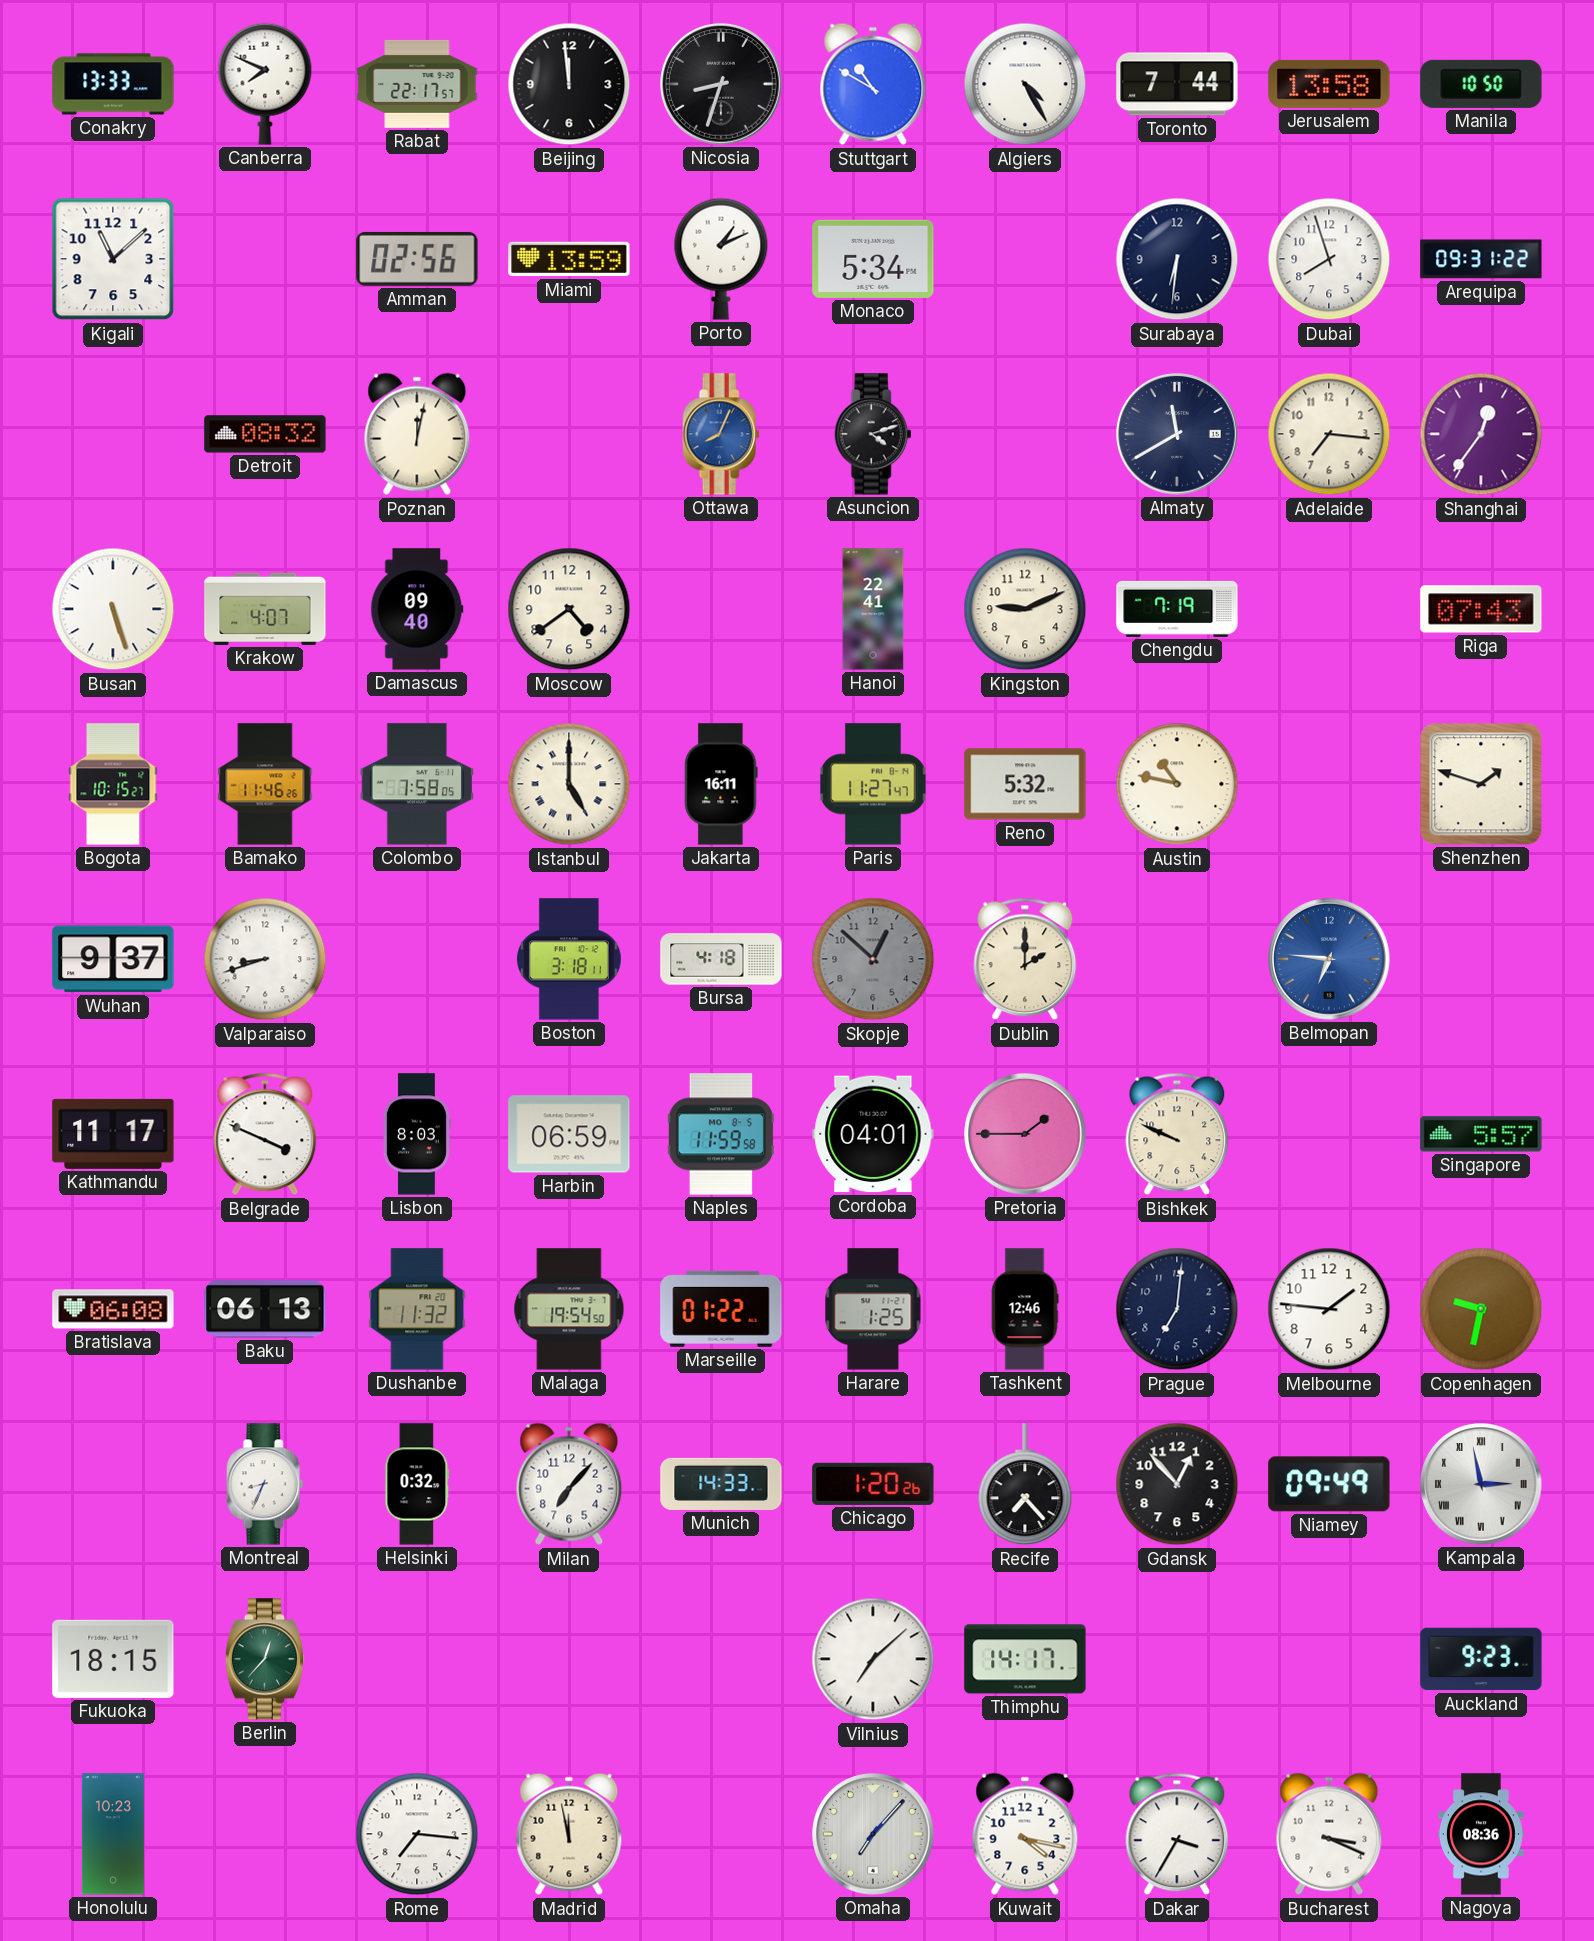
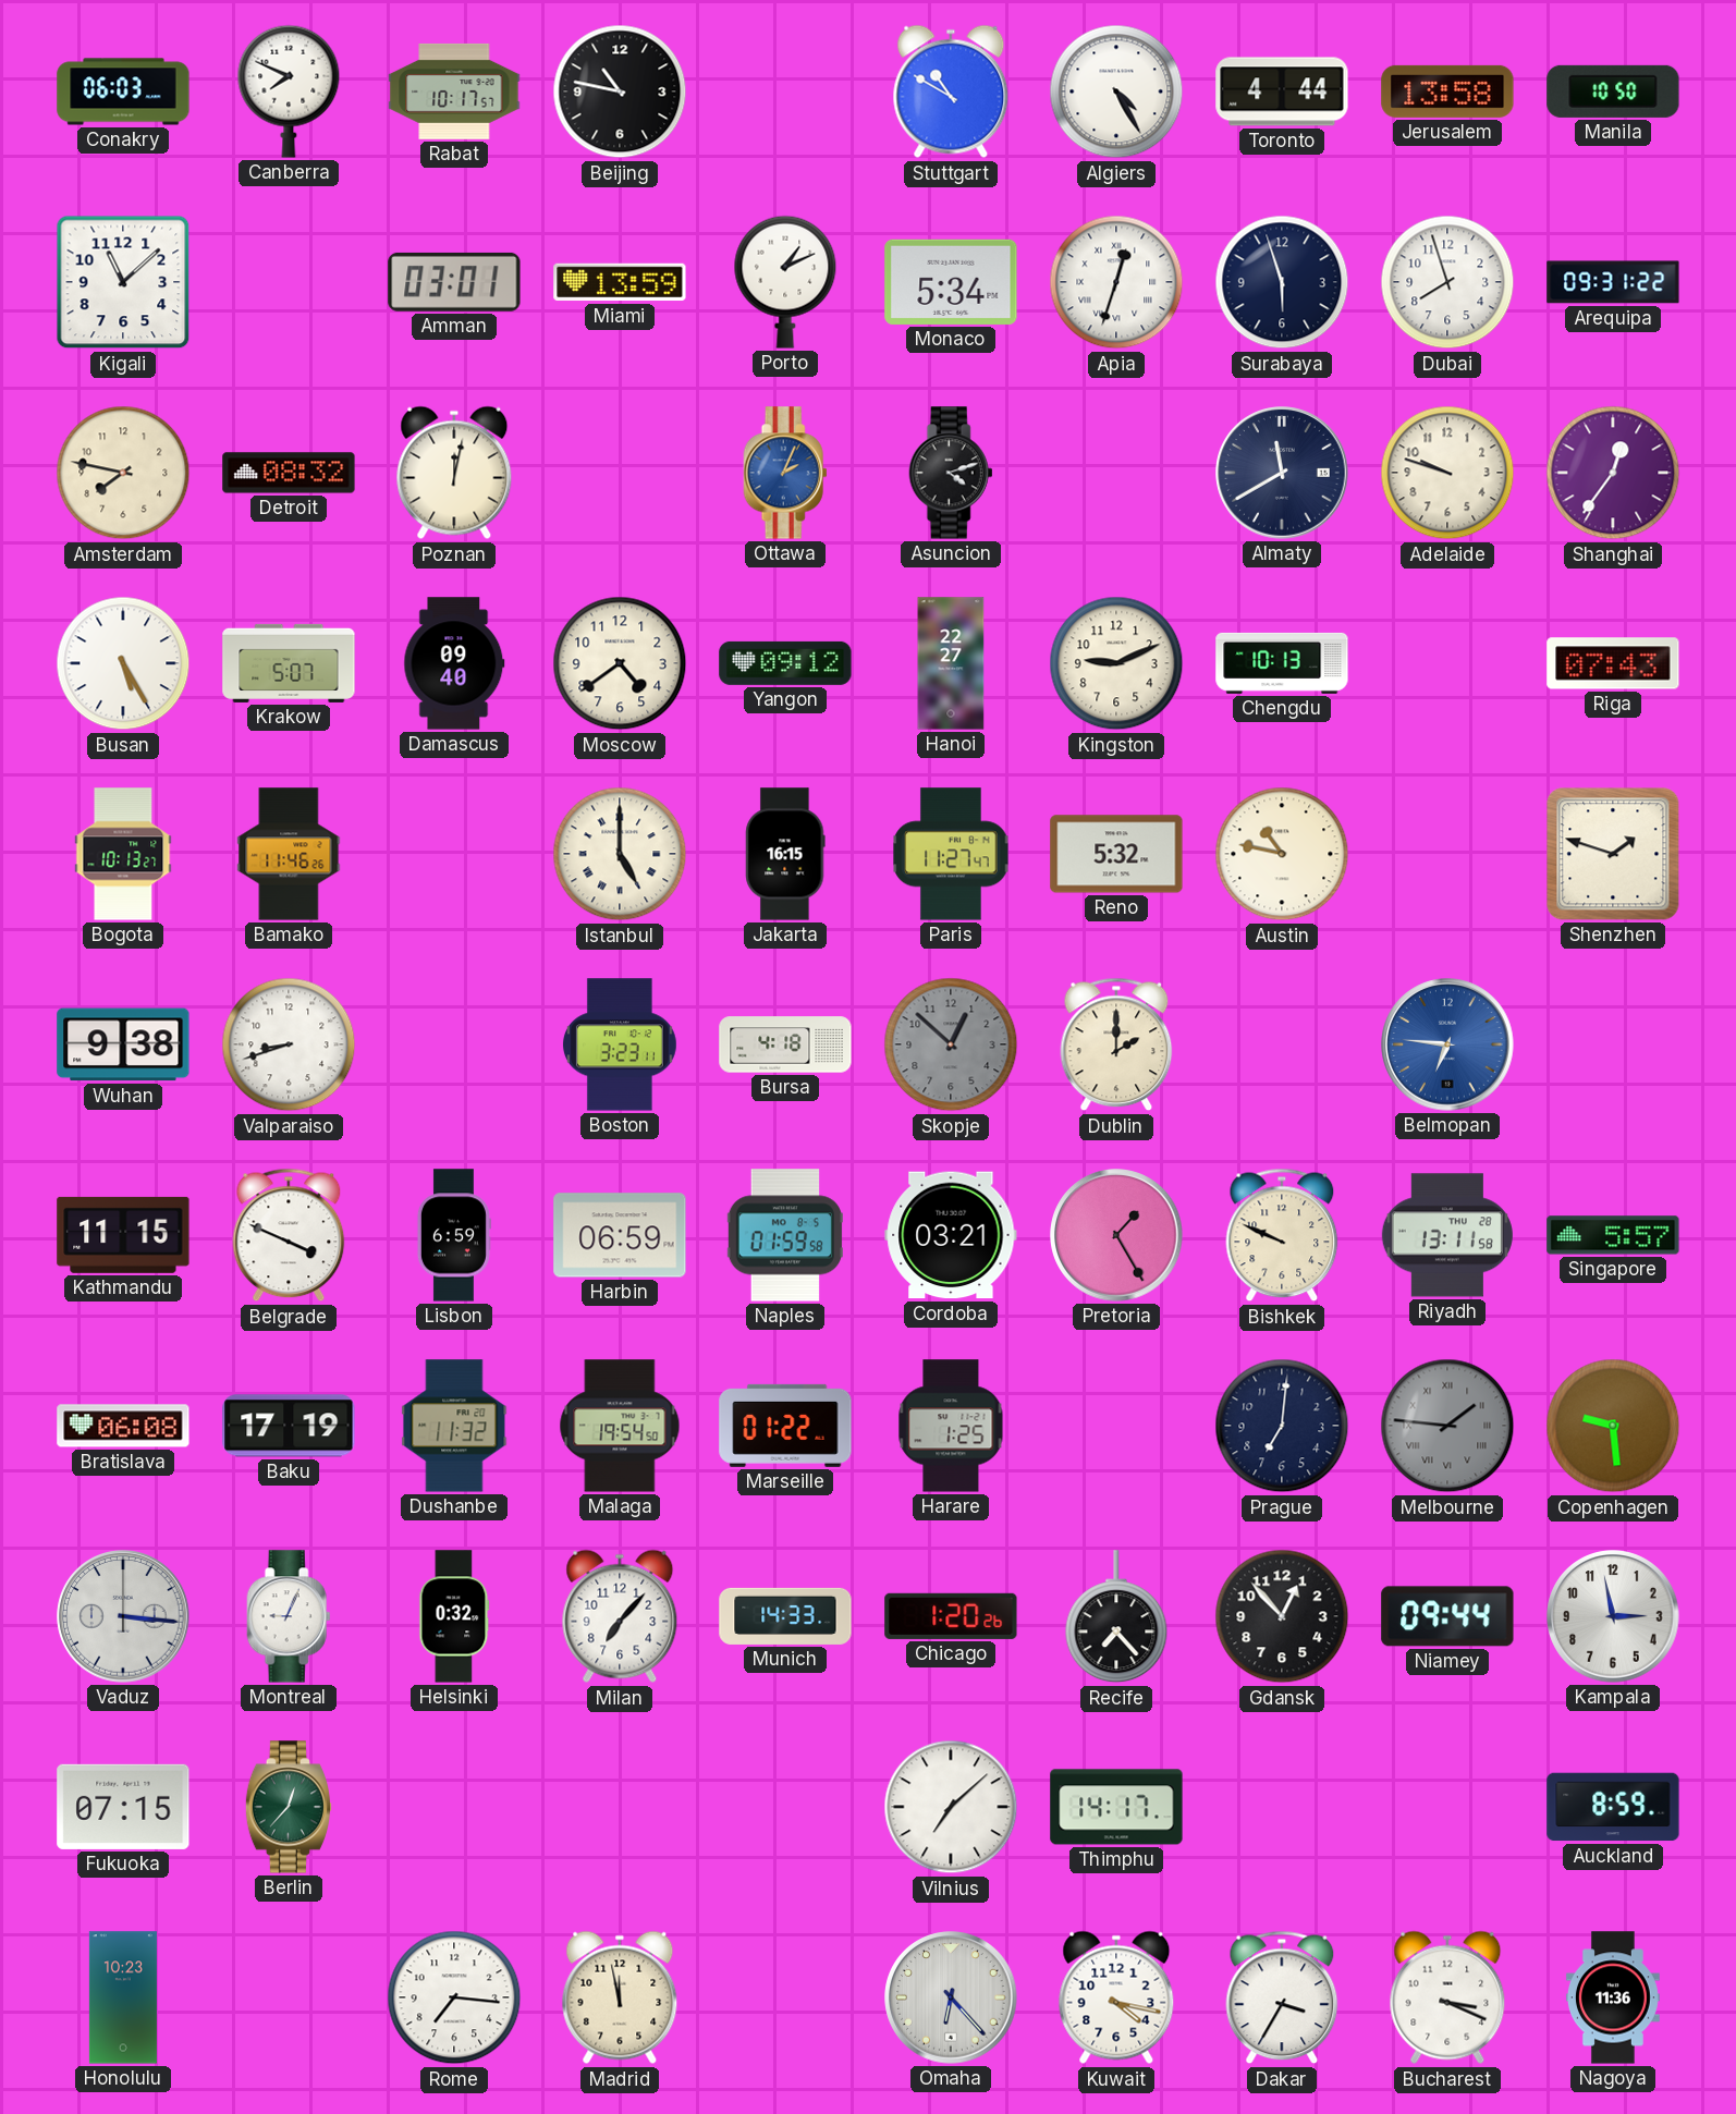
Conakry: 13:33 -> 06:03 (123, 91)
Rabat: 22:17 -> 10:17 (454, 91)
Beijing: 11:59 -> 10:47 (620, 91)
Nicosia: 8:33 -> none (721, 84)
Toronto: 7:44 -> 4:44 (1282, 91)
Amman: 02:56 -> 03:01 (454, 282)
Apia: none -> 12:33 (1116, 282)
Surabaya: 6:31 -> 5:57 (1282, 282)
Amsterdam: none -> 7:47 (123, 473)
Ottawa: 8:04 -> 2:04 (785, 473)
Adelaide: 7:16 -> 9:48 (1447, 473)
Busan: 5:27 -> 5:25 (123, 663)
Krakow: 4:07 -> 5:07 (289, 663)
Yangon: none -> 09:12 (785, 663)
Hanoi: 22:41 -> 22:27 (951, 663)
Chengdu: 7:19 -> 10:13 (1282, 663)
Bogota: 10:15 -> 10:13 (123, 854)
Colombo: 7:58 -> none (417, 784)
Jakarta: 16:11 -> 16:15 (785, 854)
Wuhan: 9:37 -> 9:38 (123, 1044)
Boston: 3:18 -> 3:23 (620, 1044)
Kathmandu: 11:17 -> 11:15 (123, 1235)
Lisbon: 8:03 -> 6:59 (453, 1235)
Naples: 11:59 -> 01:59 (785, 1235)
Cordoba: 04:01 -> 03:21 (951, 1235)
Pretoria: 1:45 -> 1:25 (1116, 1235)
Riyadh: none -> 13:11 (1447, 1235)
Baku: 06:13 -> 17:19 (289, 1426)
Tashkent: 12:46 -> none (1025, 1309)
Melbourne dial: white -> grey (1447, 1426)
Melbourne numerals: Arabic -> Roman (1447, 1426)
Copenhagen: 9:32 -> 9:29 (1613, 1426)
Vaduz: none -> 3:16 (123, 1616)
Montreal: 8:34 -> 9:04 (289, 1616)
Niamey: 09:49 -> 09:44 (1447, 1616)
Kampala numerals: Roman -> Arabic (1613, 1616)
Fukuoka: 18:15 -> 07:15 (123, 1807)
Auckland: 9:23 -> 8:59 (1613, 1807)
Omaha: 7:07 -> 6:23 (951, 1997)
Nagoya: 08:36 -> 11:36 (1613, 1997)
